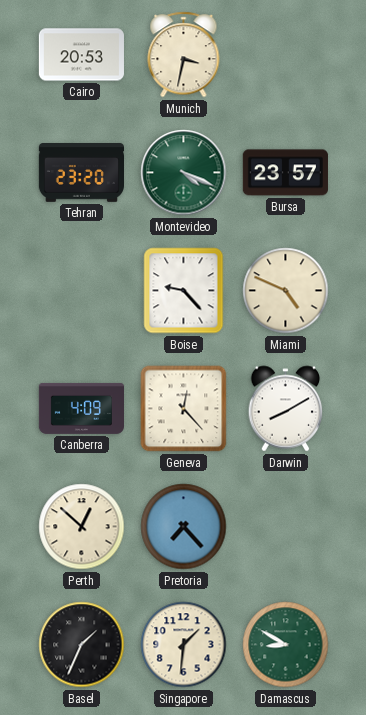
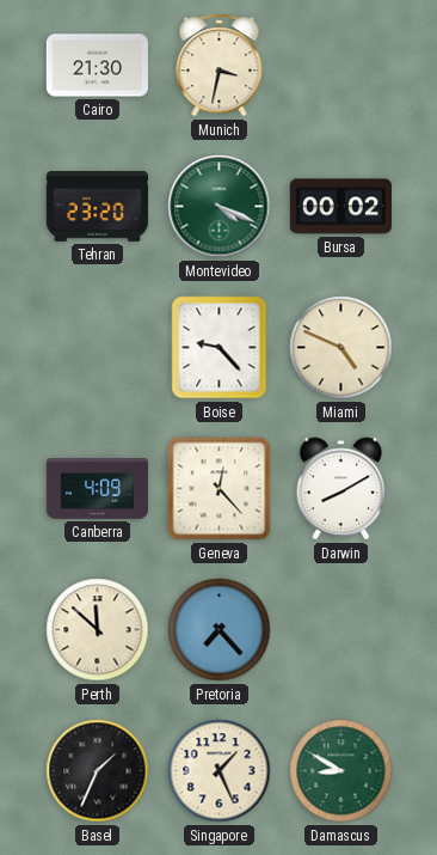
Cairo: 20:53 -> 21:30 (97, 66)
Bursa: 23:57 -> 00:02 (340, 207)
Perth: 12:52 -> 11:52 (98, 630)
Singapore: 1:31 -> 1:26 (220, 771)
